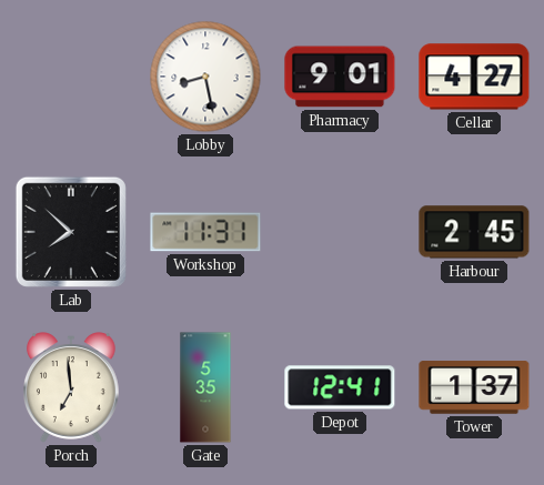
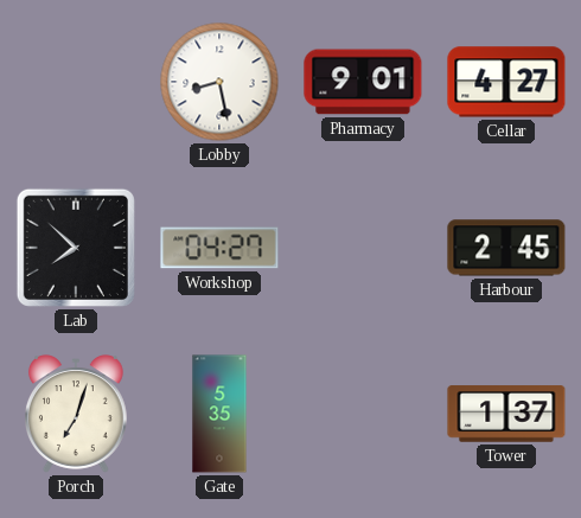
Workshop: 11:31 -> 04:27 (219, 248)
Porch: 6:59 -> 7:03 (76, 414)
Depot: 12:41 -> none (340, 387)
